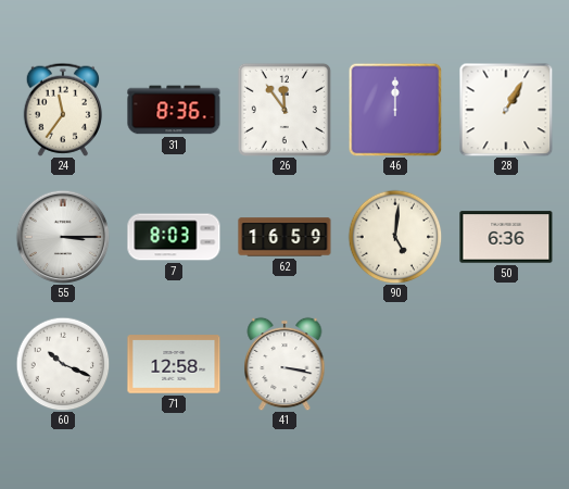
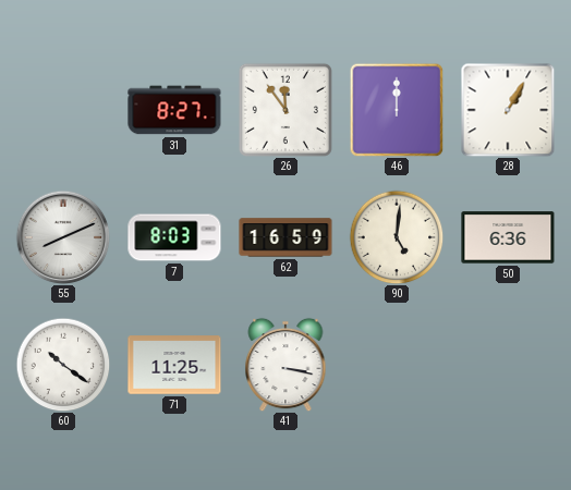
24: 11:36 -> none (63, 110)
31: 8:36 -> 8:27 (174, 110)
55: 3:15 -> 8:11 (63, 237)
60: 10:19 -> 10:21 (63, 365)
71: 12:58 -> 11:25 (174, 365)
